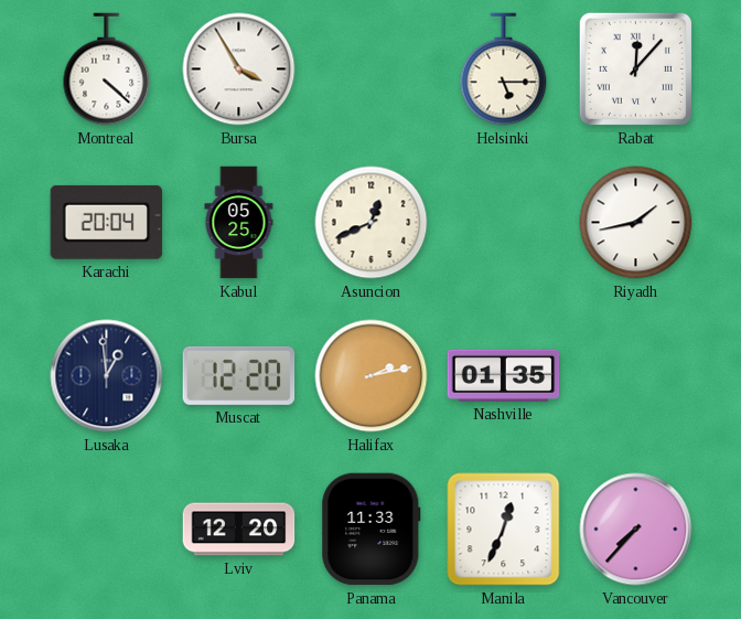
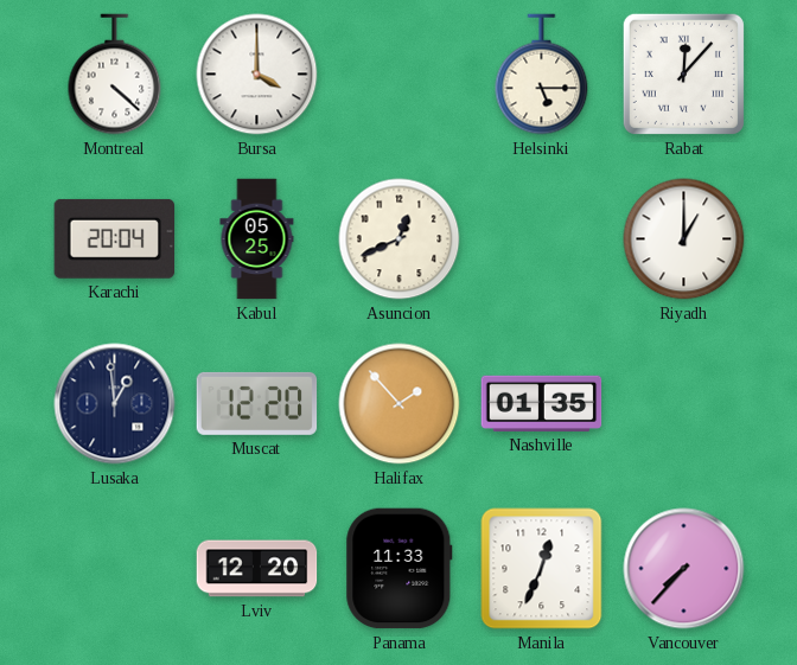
Bursa: 3:55 -> 4:00 (257, 75)
Riyadh: 1:43 -> 1:00 (684, 239)
Halifax: 2:13 -> 1:53 (400, 404)
